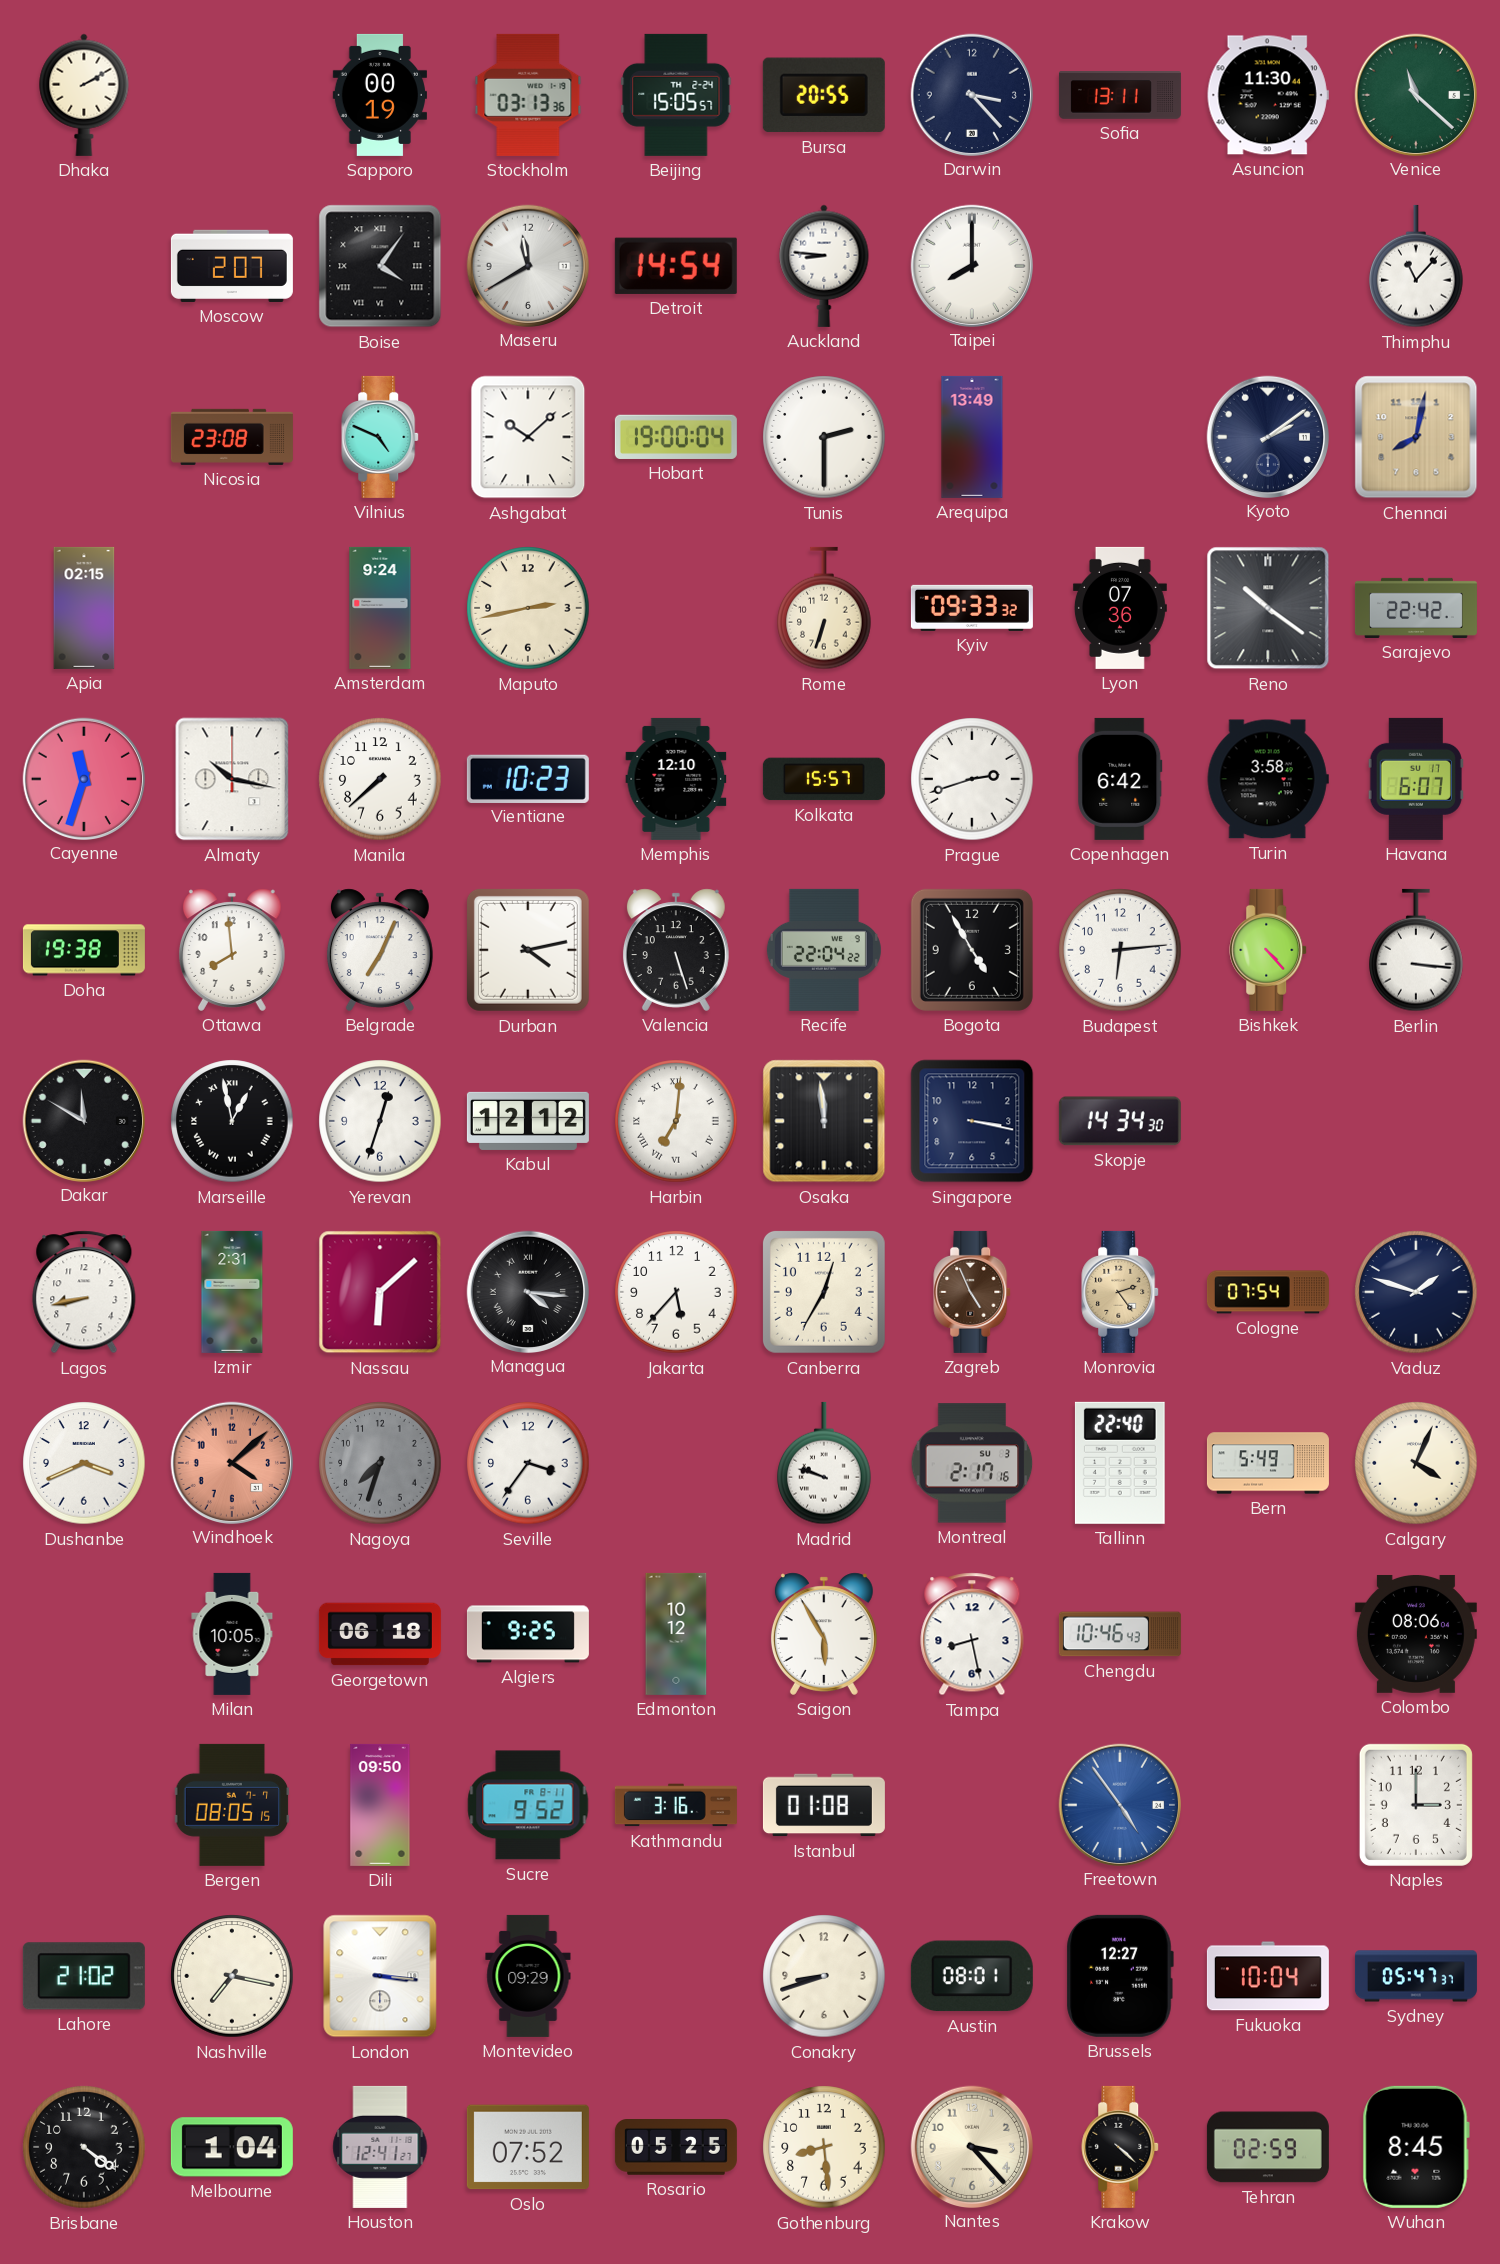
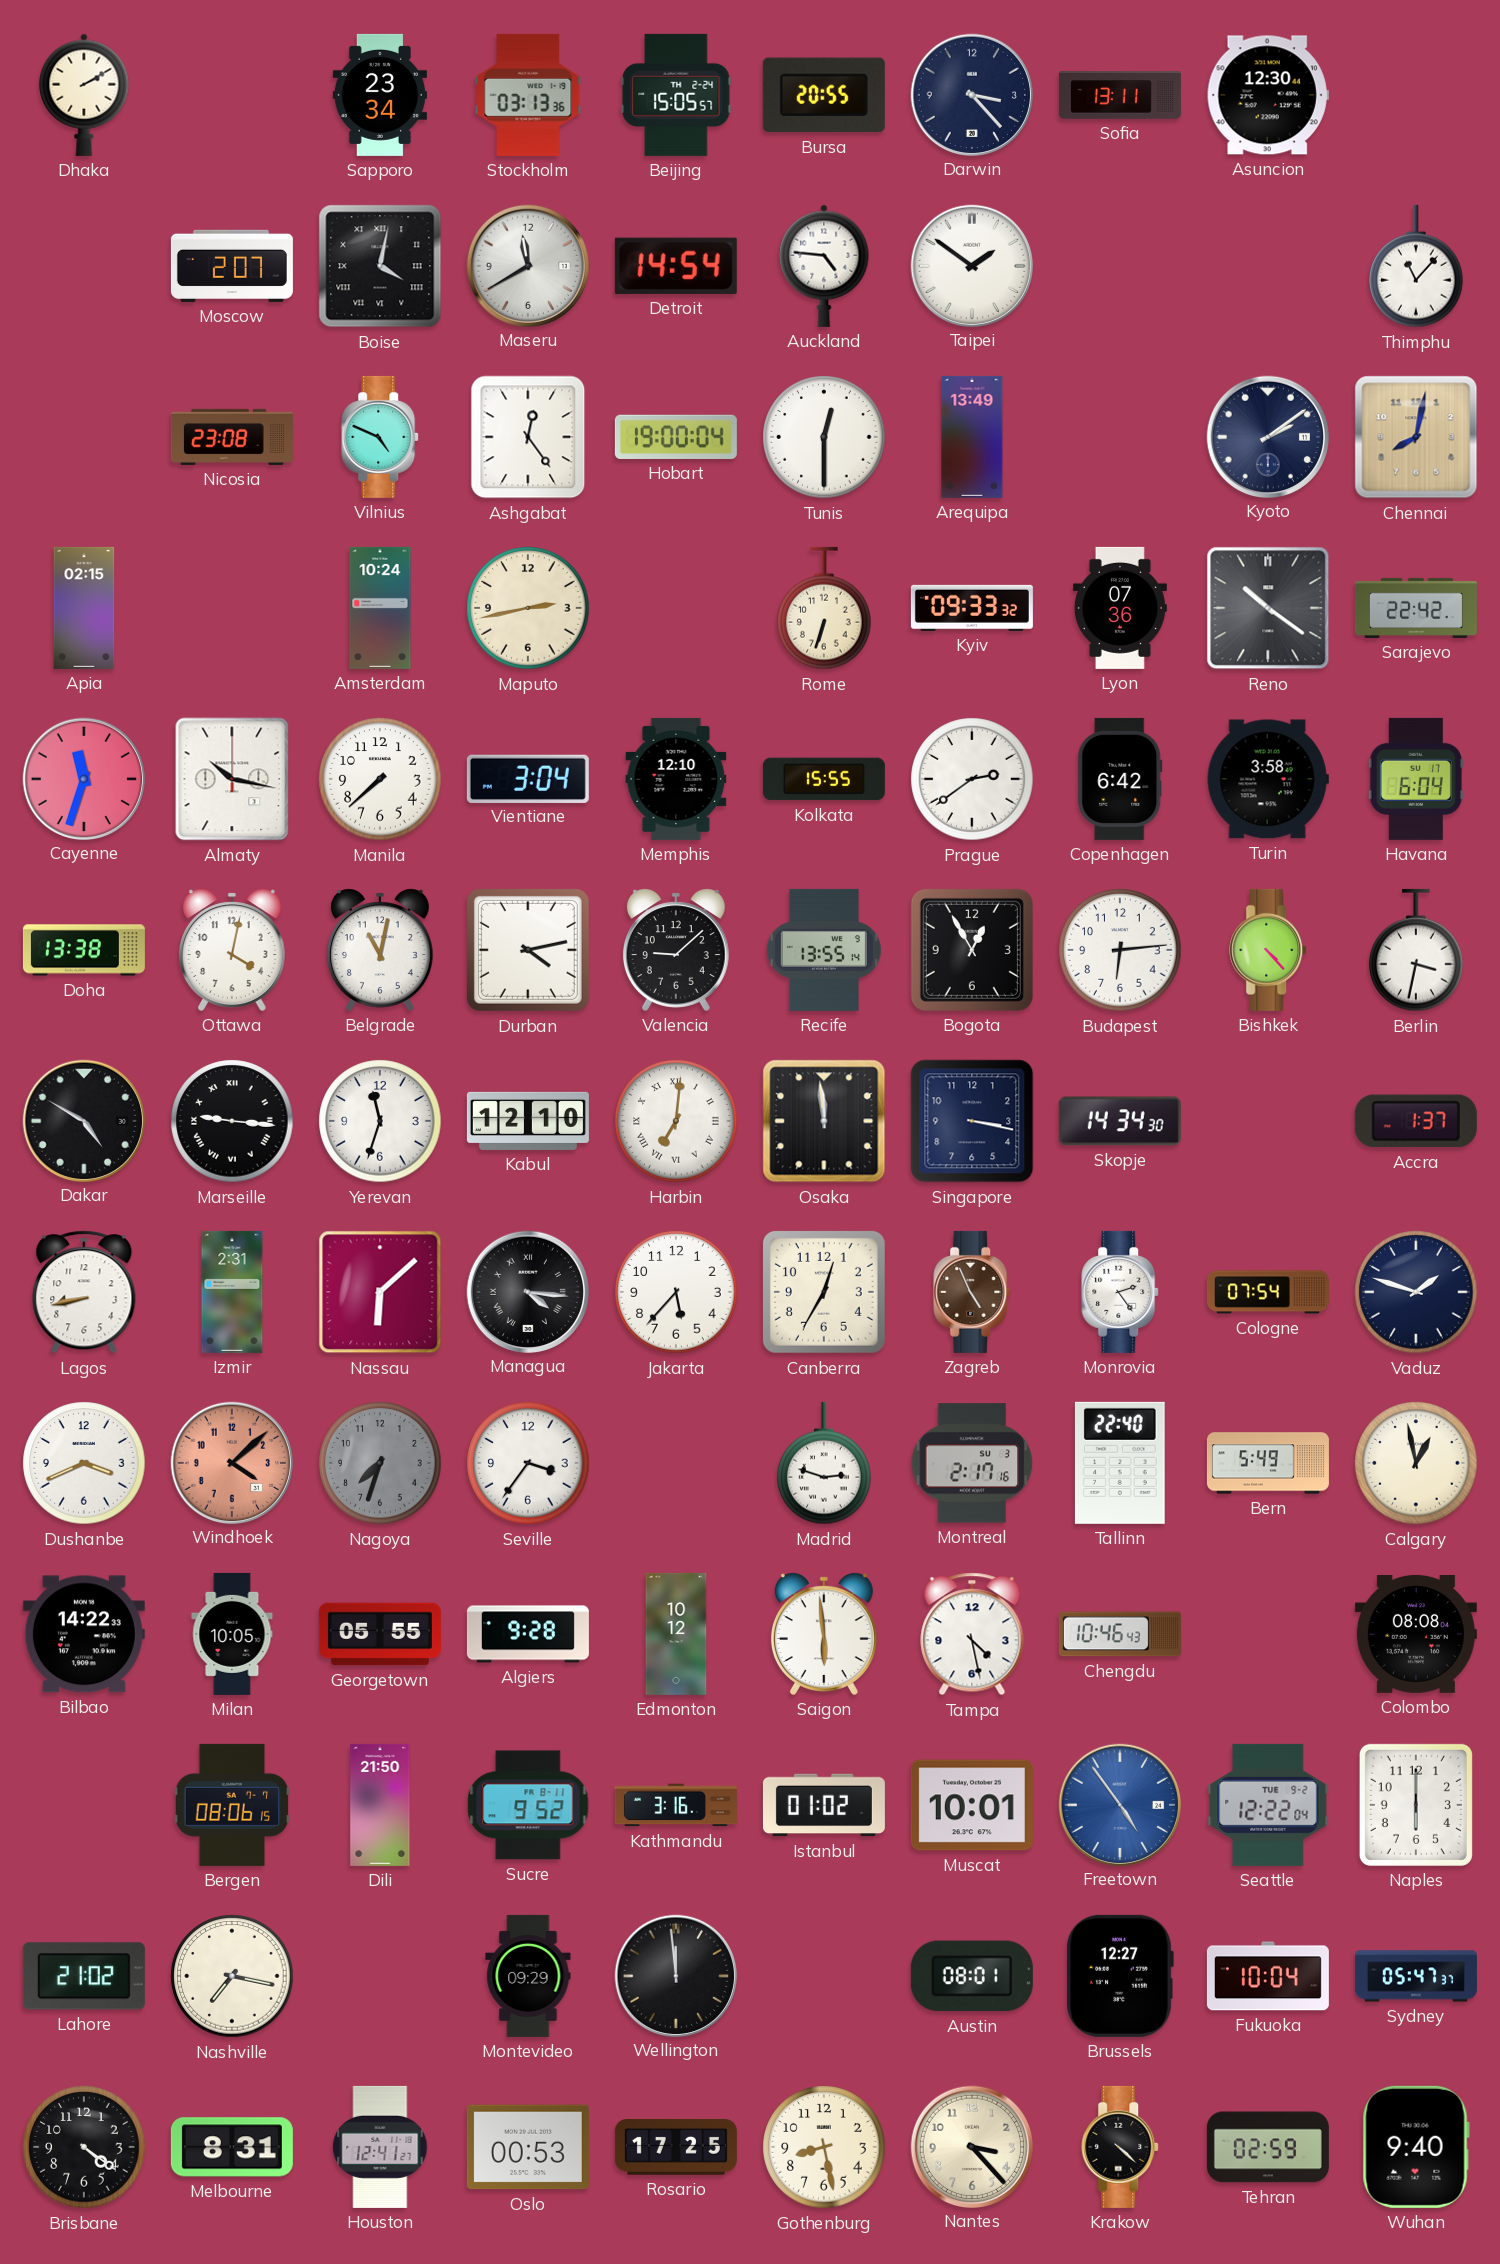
Sapporo: 00:19 -> 23:34 (380, 95)
Asuncion: 11:30 -> 12:30 (1268, 95)
Venice: 11:22 -> none (1415, 94)
Boise: 4:06 -> 4:02 (380, 266)
Auckland: 8:46 -> 4:46 (824, 266)
Taipei: 8:00 -> 1:51 (971, 265)
Ashgabat: 10:08 -> 12:24 (528, 437)
Tunis: 2:30 -> 12:30 (824, 437)
Amsterdam: 9:24 -> 10:24 (380, 608)
Vientiane: 10:23 -> 3:04 (528, 778)
Kolkata: 15:57 -> 15:55 (824, 779)
Prague: 2:42 -> 2:39 (972, 779)
Havana: 6:07 -> 6:04 (1416, 779)
Doha: 19:38 -> 13:38 (84, 950)
Ottawa: 7:59 -> 4:02 (232, 950)
Belgrade: 7:04 -> 11:02 (380, 950)
Valencia: 5:27 -> 9:08 (676, 950)
Recife: 22:04 -> 13:55 (824, 950)
Bogota: 4:55 -> 12:55 (972, 950)
Berlin: 3:16 -> 3:32 (1416, 950)
Dakar: 11:50 -> 4:50 (83, 1120)
Marseille: 12:58 -> 9:16 (232, 1121)
Yerevan: 12:33 -> 11:33 (380, 1121)
Kabul: 12:12 -> 12:10 (528, 1121)
Accra: none -> 1:37 (1416, 1121)
Monrovia dial: champagne -> white (1121, 1292)
Madrid: 9:48 -> 2:48 (824, 1463)
Calgary: 4:04 -> 12:58 (1416, 1463)
Bilbao: none -> 14:22 (84, 1634)
Georgetown: 06:18 -> 05:55 (380, 1634)
Algiers: 9:25 -> 9:28 (528, 1634)
Saigon: 5:55 -> 5:59 (824, 1634)
Tampa: 8:28 -> 4:28 (972, 1634)
Colombo: 08:06 -> 08:08 (1416, 1634)
Bergen: 08:05 -> 08:06 (232, 1805)
Dili: 09:50 -> 21:50 (380, 1805)
Istanbul: 01:08 -> 01:02 (824, 1805)
Muscat: none -> 10:01 (972, 1805)
Seattle: none -> 12:22 (1268, 1805)
Naples: 3:00 -> 6:00 (1416, 1805)
London: 3:16 -> none (380, 1976)
Wellington: none -> 11:59 (675, 1975)
Conakry: 8:42 -> none (824, 1976)
Melbourne: 1:04 -> 8:31 (232, 2147)
Oslo: 07:52 -> 00:53 (528, 2147)
Rosario: 05:25 -> 17:25 (676, 2148)
Gothenburg: 8:29 -> 8:28 (824, 2147)
Wuhan: 8:45 -> 9:40 (1416, 2147)
